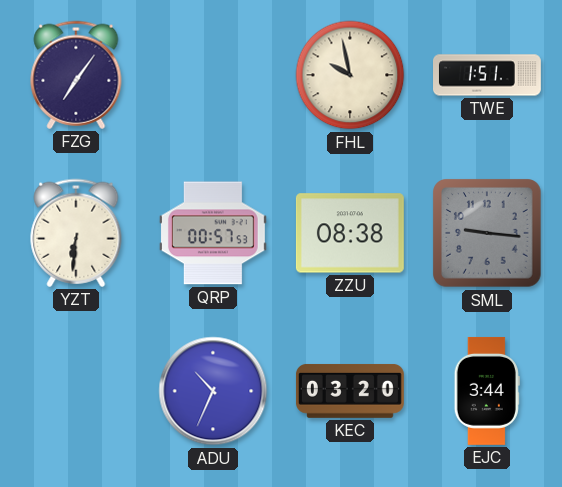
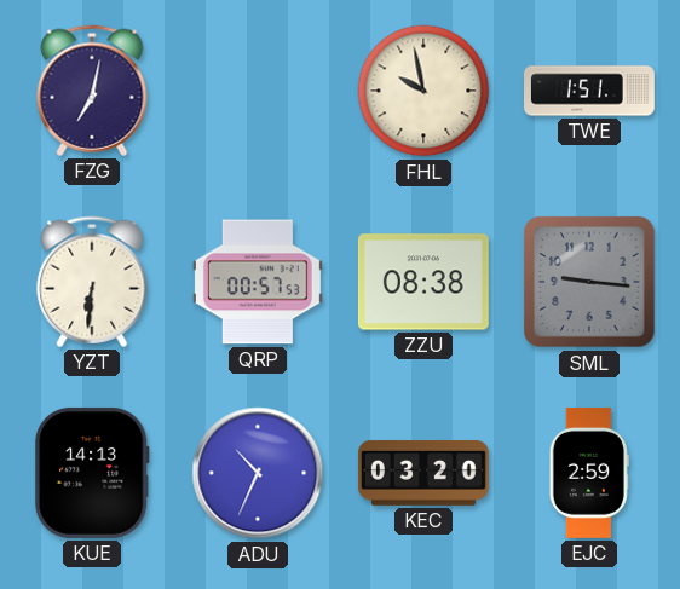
FZG: 7:06 -> 7:02 (92, 91)
KUE: none -> 14:13 (92, 473)
EJC: 3:44 -> 2:59 (589, 473)
